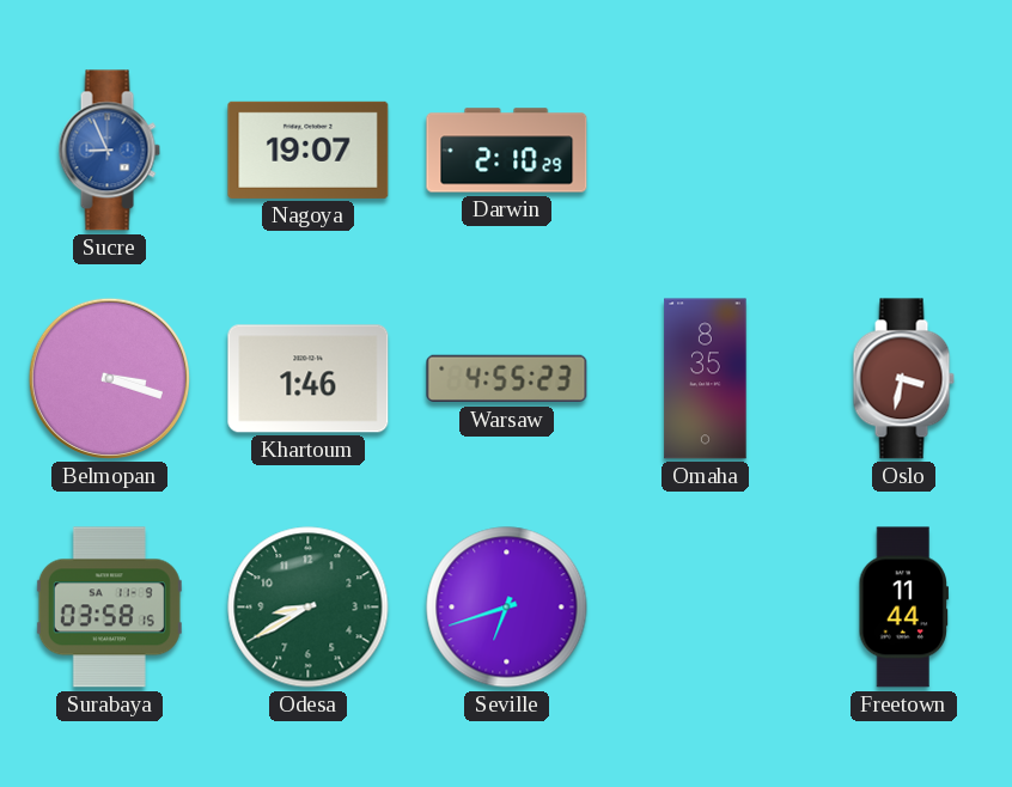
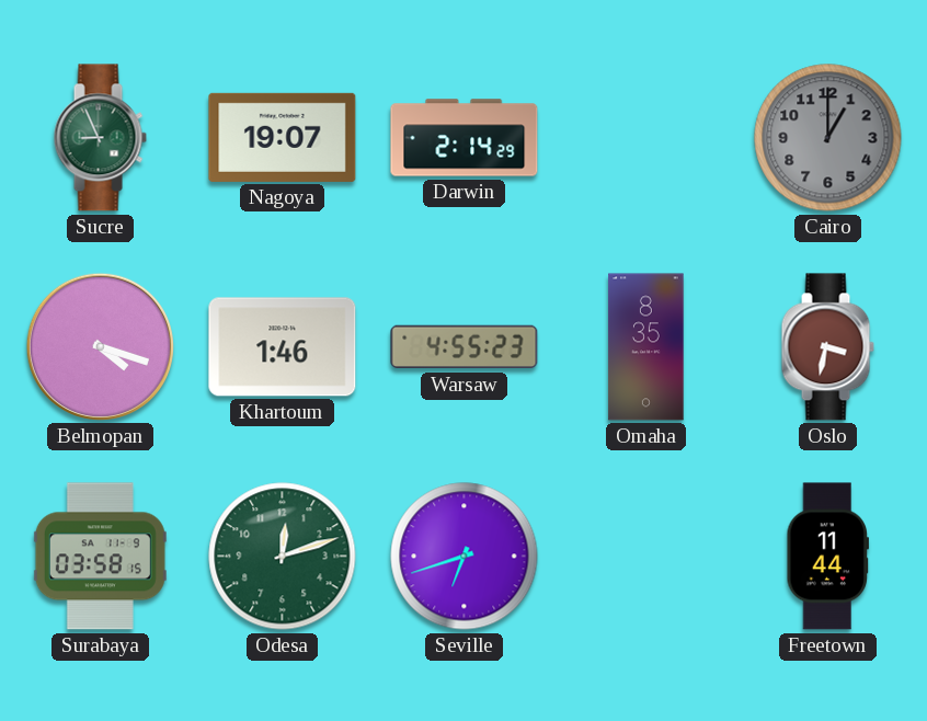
Sucre dial: blue -> green (100, 138)
Darwin: 2:10 -> 2:14 (465, 138)
Cairo: none -> 1:00 (828, 138)
Belmopan: 3:18 -> 4:18 (100, 346)
Odesa: 8:40 -> 12:12 (283, 557)
